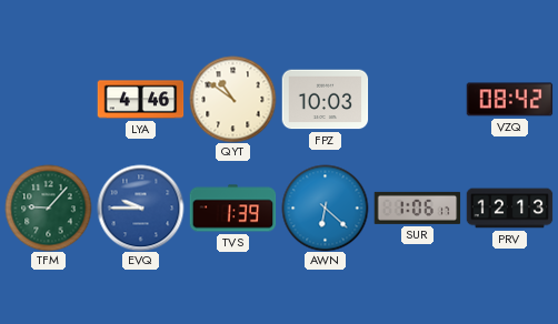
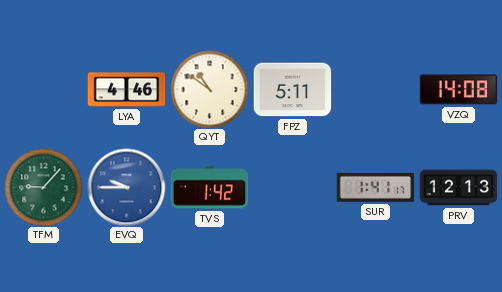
FPZ: 10:03 -> 5:11 (292, 90)
VZQ: 08:42 -> 14:08 (458, 90)
TVS: 1:39 -> 1:42 (209, 188)
AWN: 6:22 -> none (325, 207)
SUR: 1:06 -> 1:41 (375, 187)
